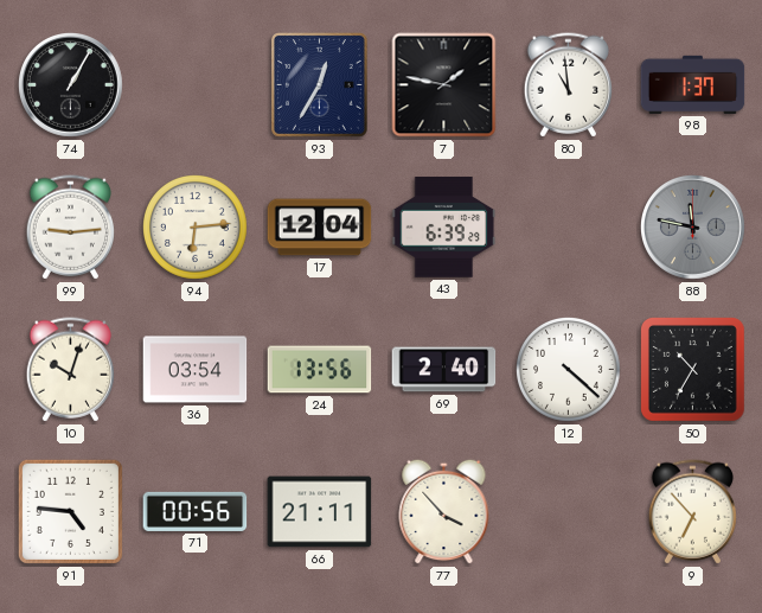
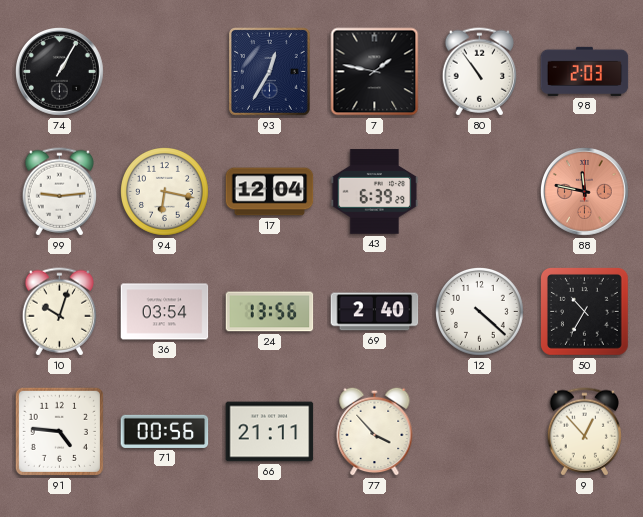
80: 10:59 -> 10:54 (479, 72)
98: 1:37 -> 2:03 (585, 71)
94: 6:14 -> 6:17 (165, 192)
88 dial: grey -> salmon (585, 192)
9: 6:53 -> 12:53 (584, 432)
